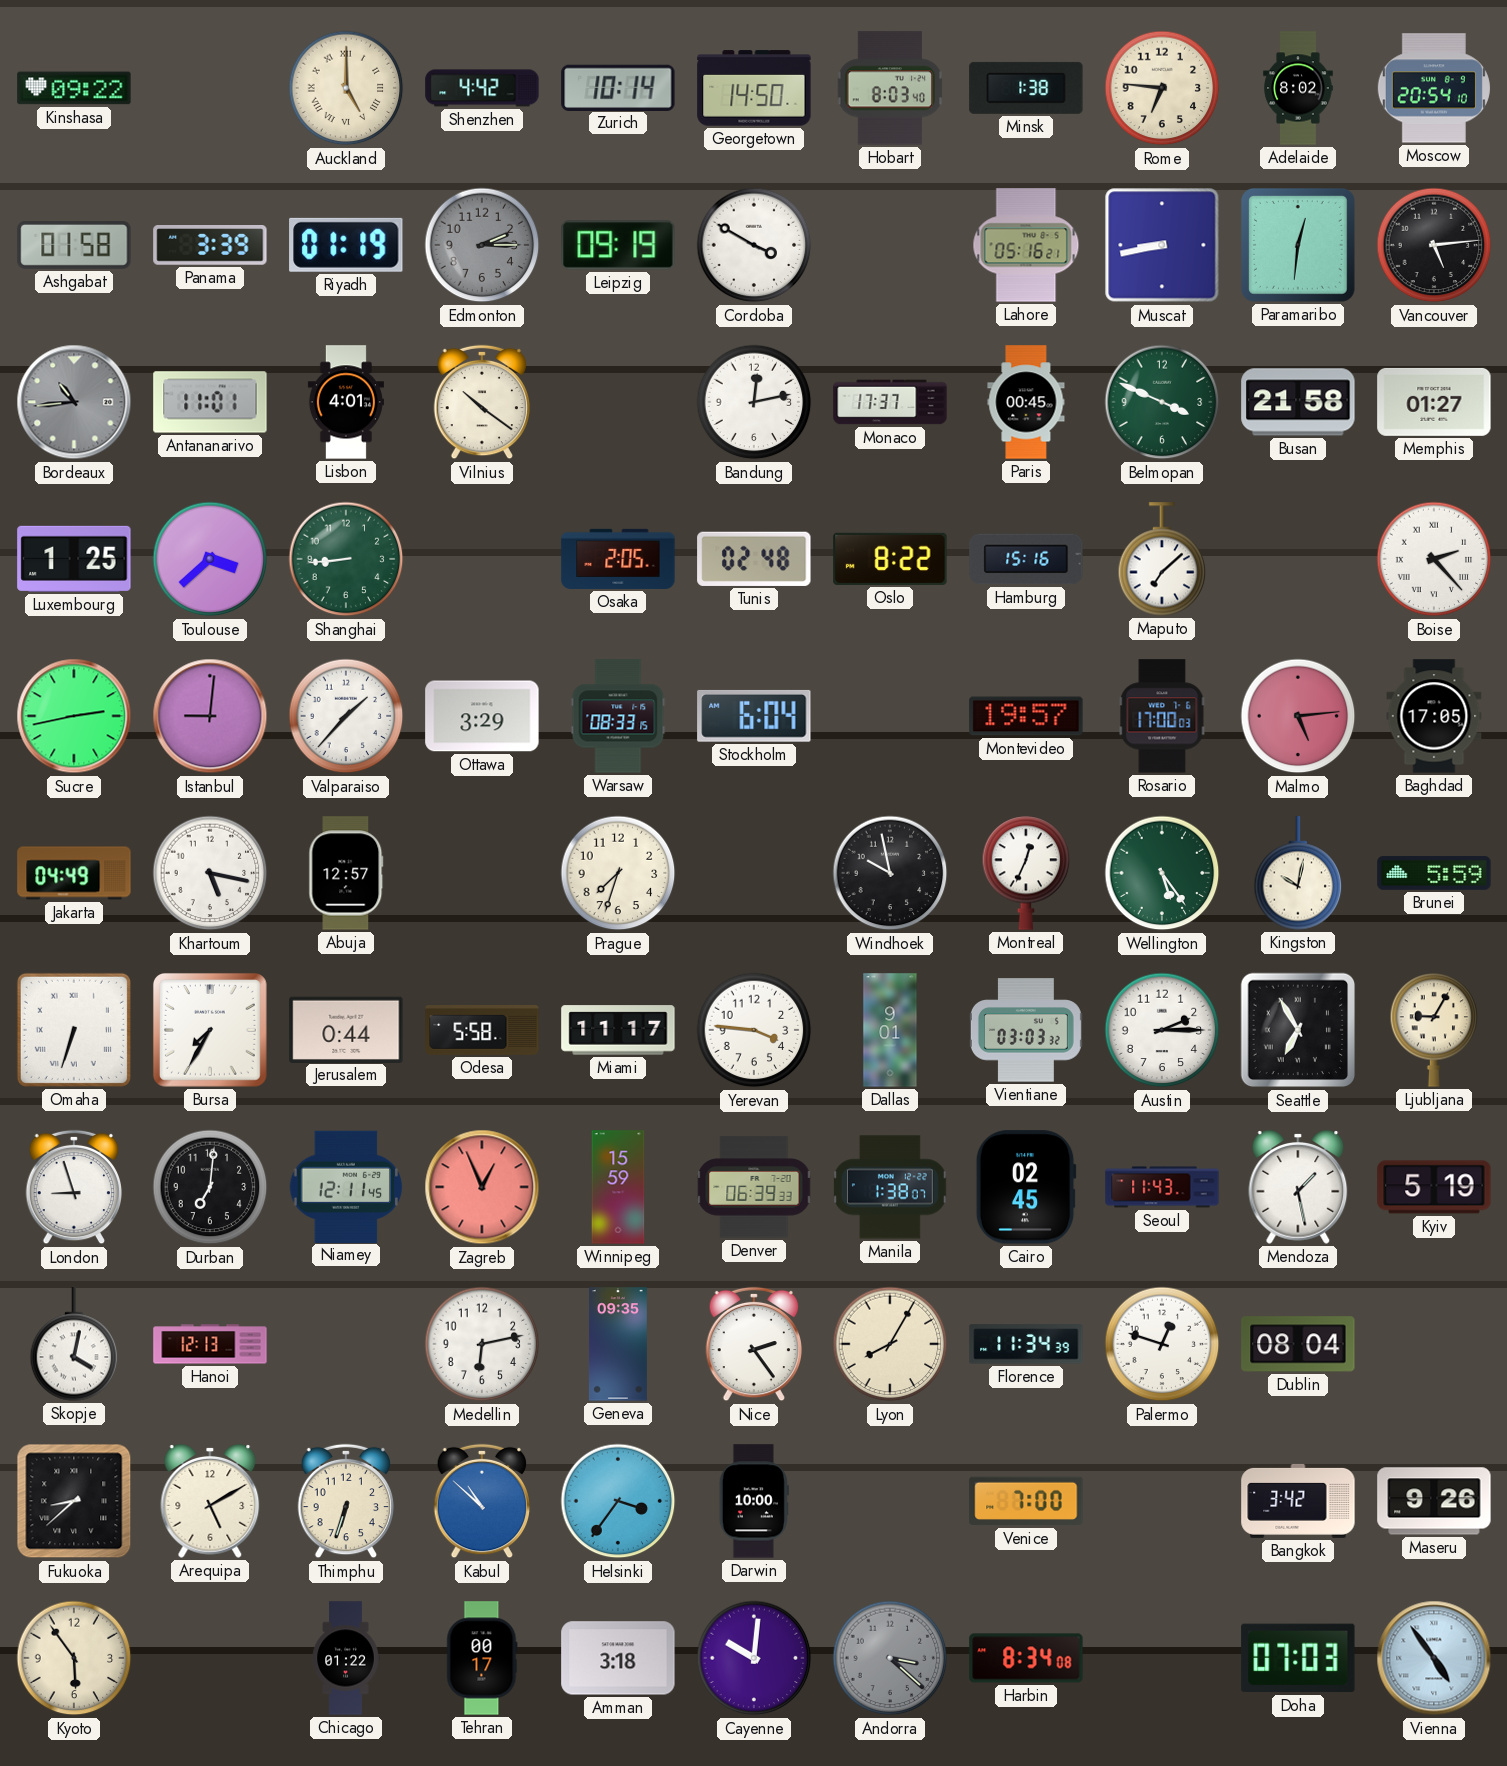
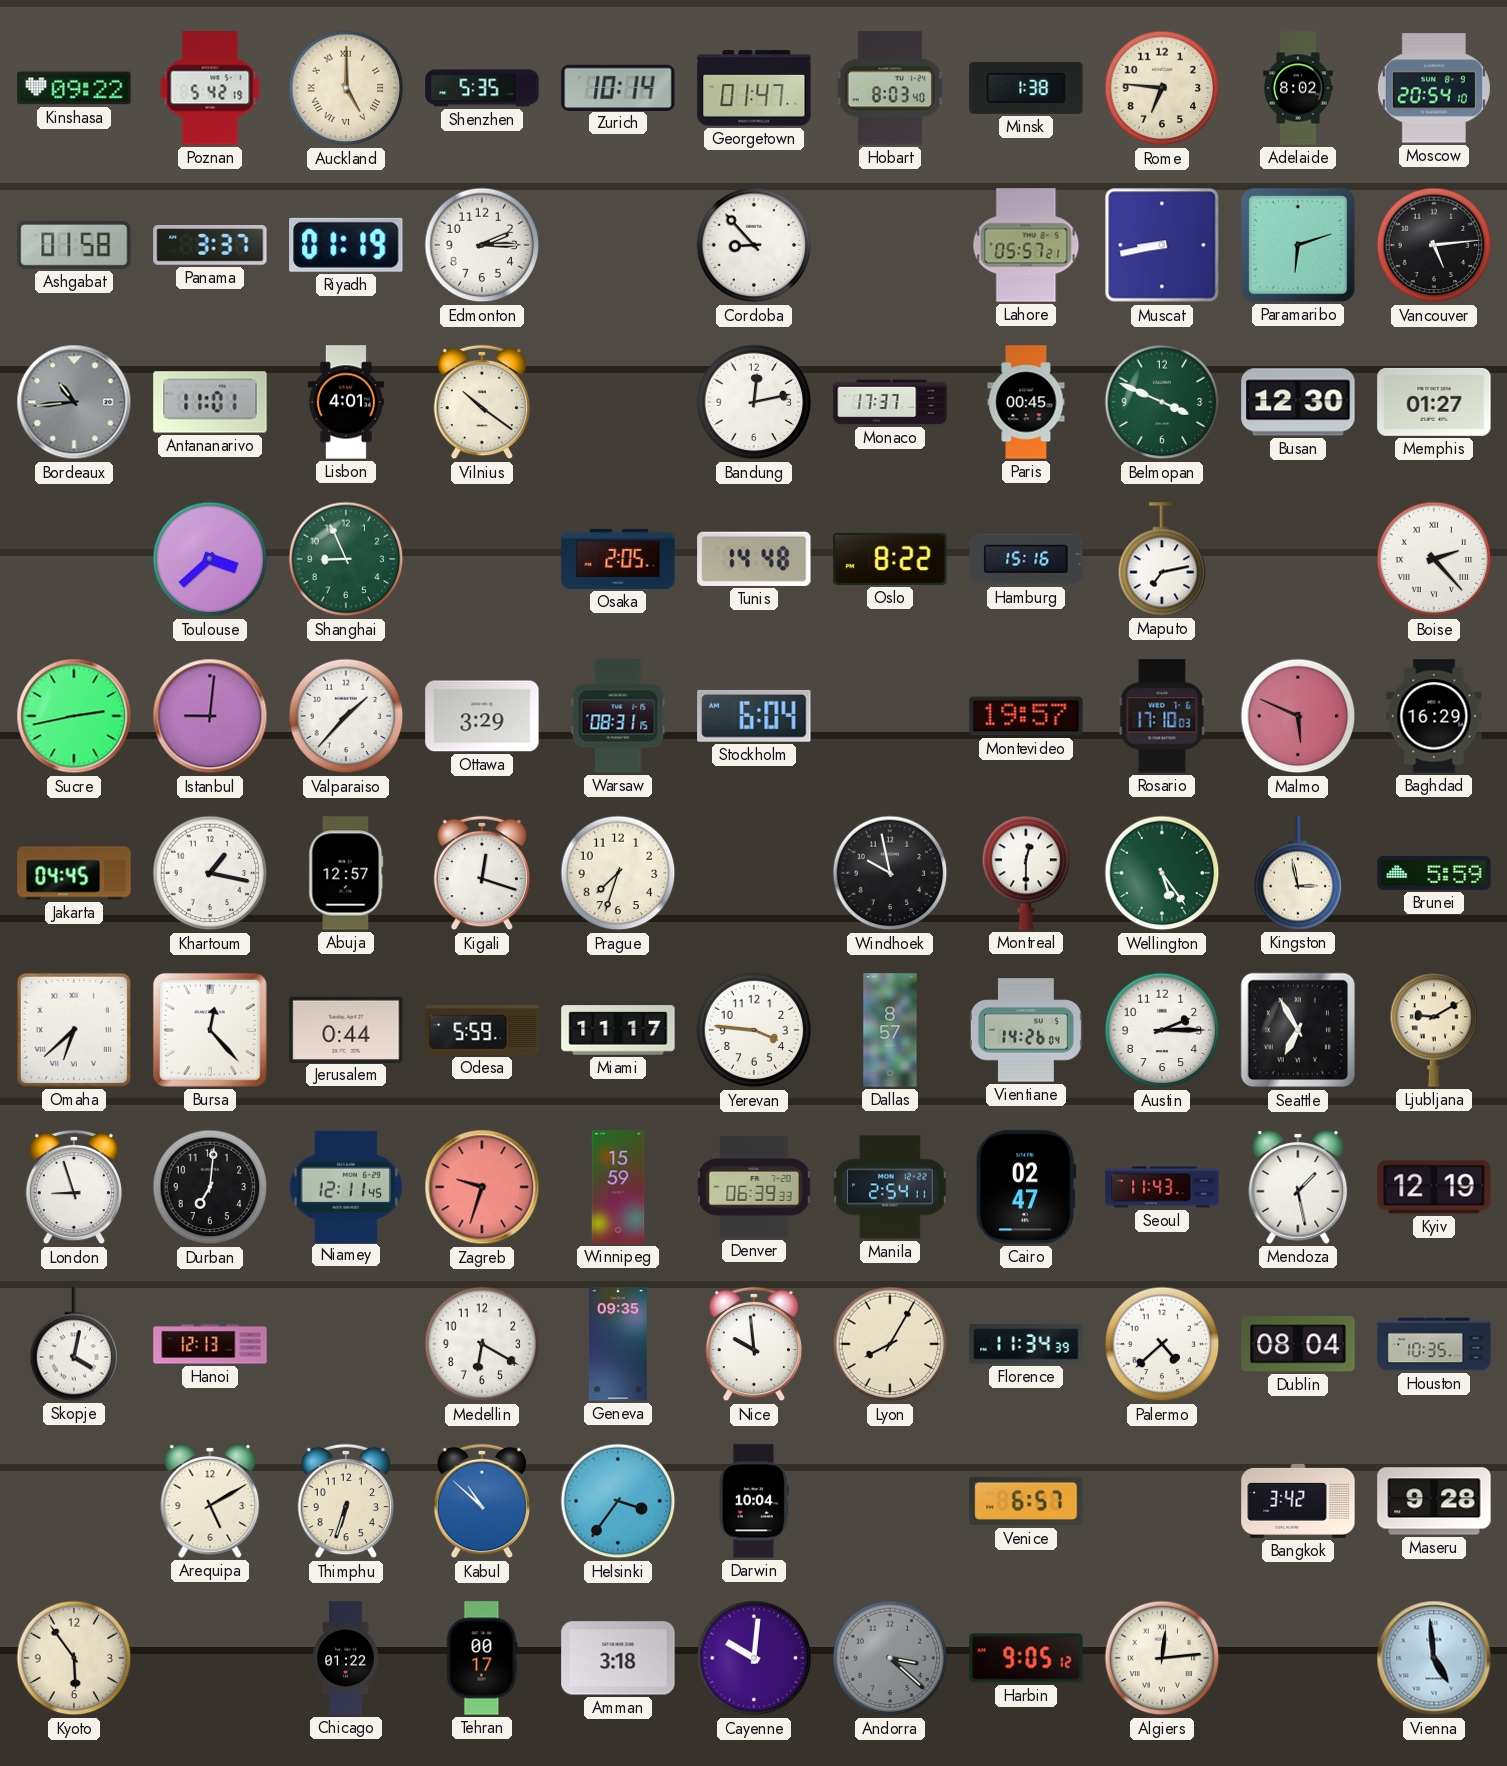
Poznan: none -> 5:42 (210, 88)
Shenzhen: 4:42 -> 5:35 (482, 88)
Georgetown: 14:50 -> 01:47 (754, 88)
Panama: 3:39 -> 3:37 (210, 245)
Edmonton dial: grey -> white (482, 245)
Leipzig: 09:19 -> none (618, 245)
Cordoba: 3:50 -> 8:53 (754, 245)
Lahore: 05:16 -> 05:57 (1026, 245)
Paramaribo: 12:31 -> 6:12 (1298, 245)
Busan: 21:58 -> 12:30 (1298, 402)
Luxembourg: 1:25 -> none (74, 559)
Shanghai: 8:44 -> 8:56 (346, 559)
Tunis: 02:48 -> 14:48 (754, 559)
Maputo: 7:08 -> 7:13 (1162, 559)
Warsaw: 08:33 -> 08:31 (618, 716)
Rosario: 17:00 -> 17:10 (1162, 716)
Malmo: 5:14 -> 5:49 (1298, 716)
Baghdad: 17:05 -> 16:29 (1434, 716)
Jakarta: 04:49 -> 04:45 (74, 873)
Khartoum: 5:17 -> 1:17 (210, 873)
Kigali: none -> 12:18 (482, 873)
Montreal: 12:34 -> 12:30 (1026, 873)
Kingston: 10:02 -> 2:58 (1298, 873)
Omaha: 6:33 -> 6:38 (74, 1030)
Bursa: 7:35 -> 12:23 (210, 1030)
Odesa: 5:58 -> 5:59 (482, 1031)
Dallas: 9:01 -> 8:57 (890, 1030)
Vientiane: 03:03 -> 14:26 (1026, 1030)
Ljubljana: 9:05 -> 9:10 (1434, 1030)
Zagreb: 12:56 -> 9:33 (482, 1187)
Manila: 1:38 -> 2:54 (891, 1187)
Cairo: 02:45 -> 02:47 (1026, 1187)
Kyiv: 5:19 -> 12:19 (1434, 1187)
Medellin: 6:13 -> 6:20 (482, 1344)
Nice: 2:24 -> 9:59 (754, 1344)
Palermo: 12:48 -> 4:38 (1162, 1344)
Houston: none -> 10:35 (1434, 1344)
Fukuoka: 8:38 -> none (74, 1501)
Darwin: 10:00 -> 10:04 (754, 1501)
Venice: 7:00 -> 6:57 (1026, 1501)
Maseru: 9:26 -> 9:28 (1434, 1501)
Harbin: 8:34 -> 9:05 (1026, 1658)
Algiers: none -> 12:14 (1162, 1658)
Doha: 07:03 -> none (1298, 1658)
Vienna: 4:54 -> 4:59 (1434, 1658)
